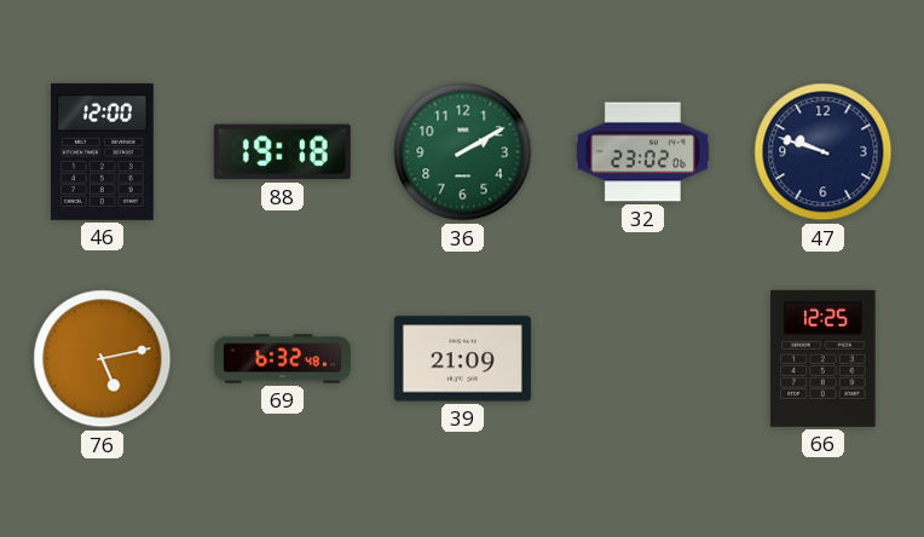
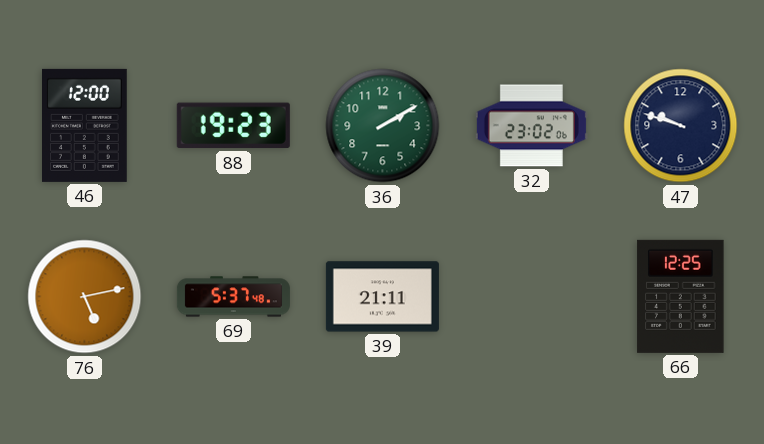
88: 19:18 -> 19:23 (233, 126)
69: 6:32 -> 5:37 (233, 297)
39: 21:09 -> 21:11 (382, 297)
